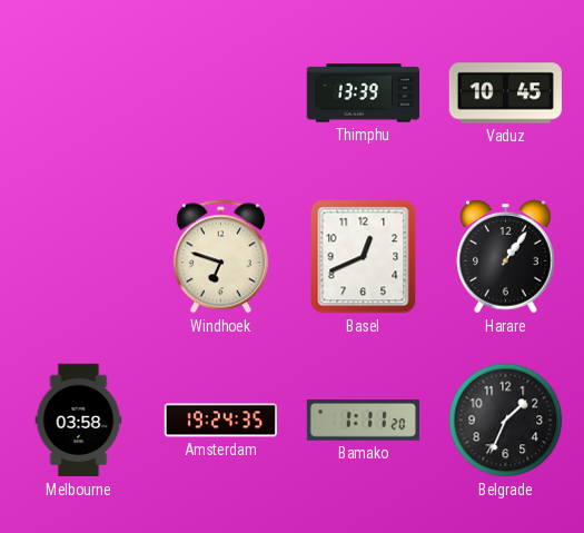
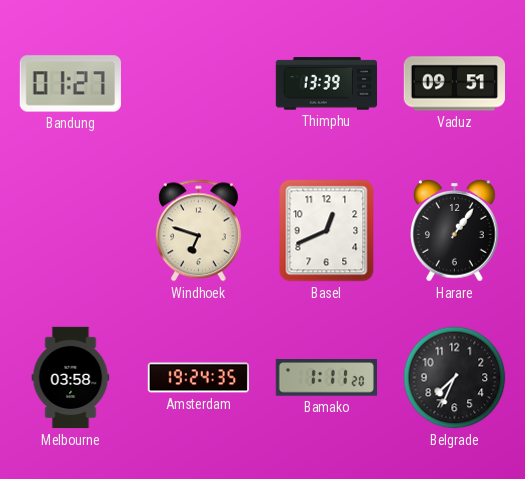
Bandung: none -> 01:27 (70, 84)
Vaduz: 10:45 -> 09:51 (454, 84)
Belgrade: 1:34 -> 7:34 (455, 378)
